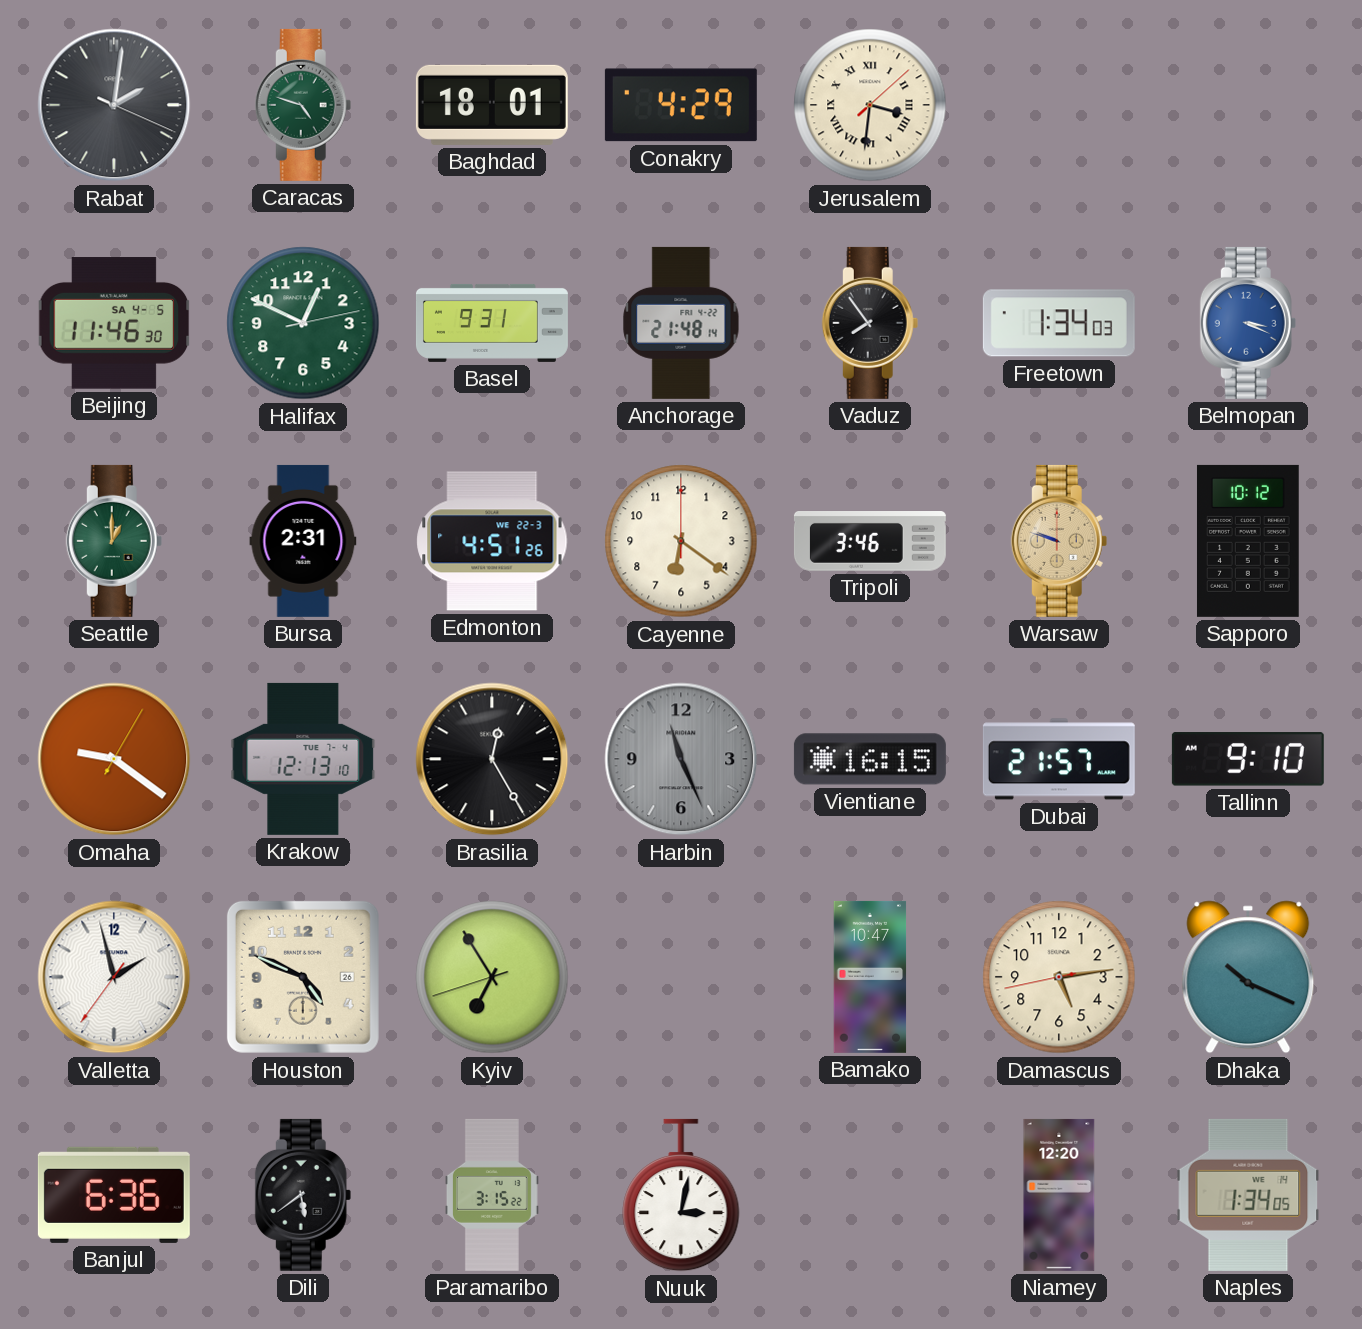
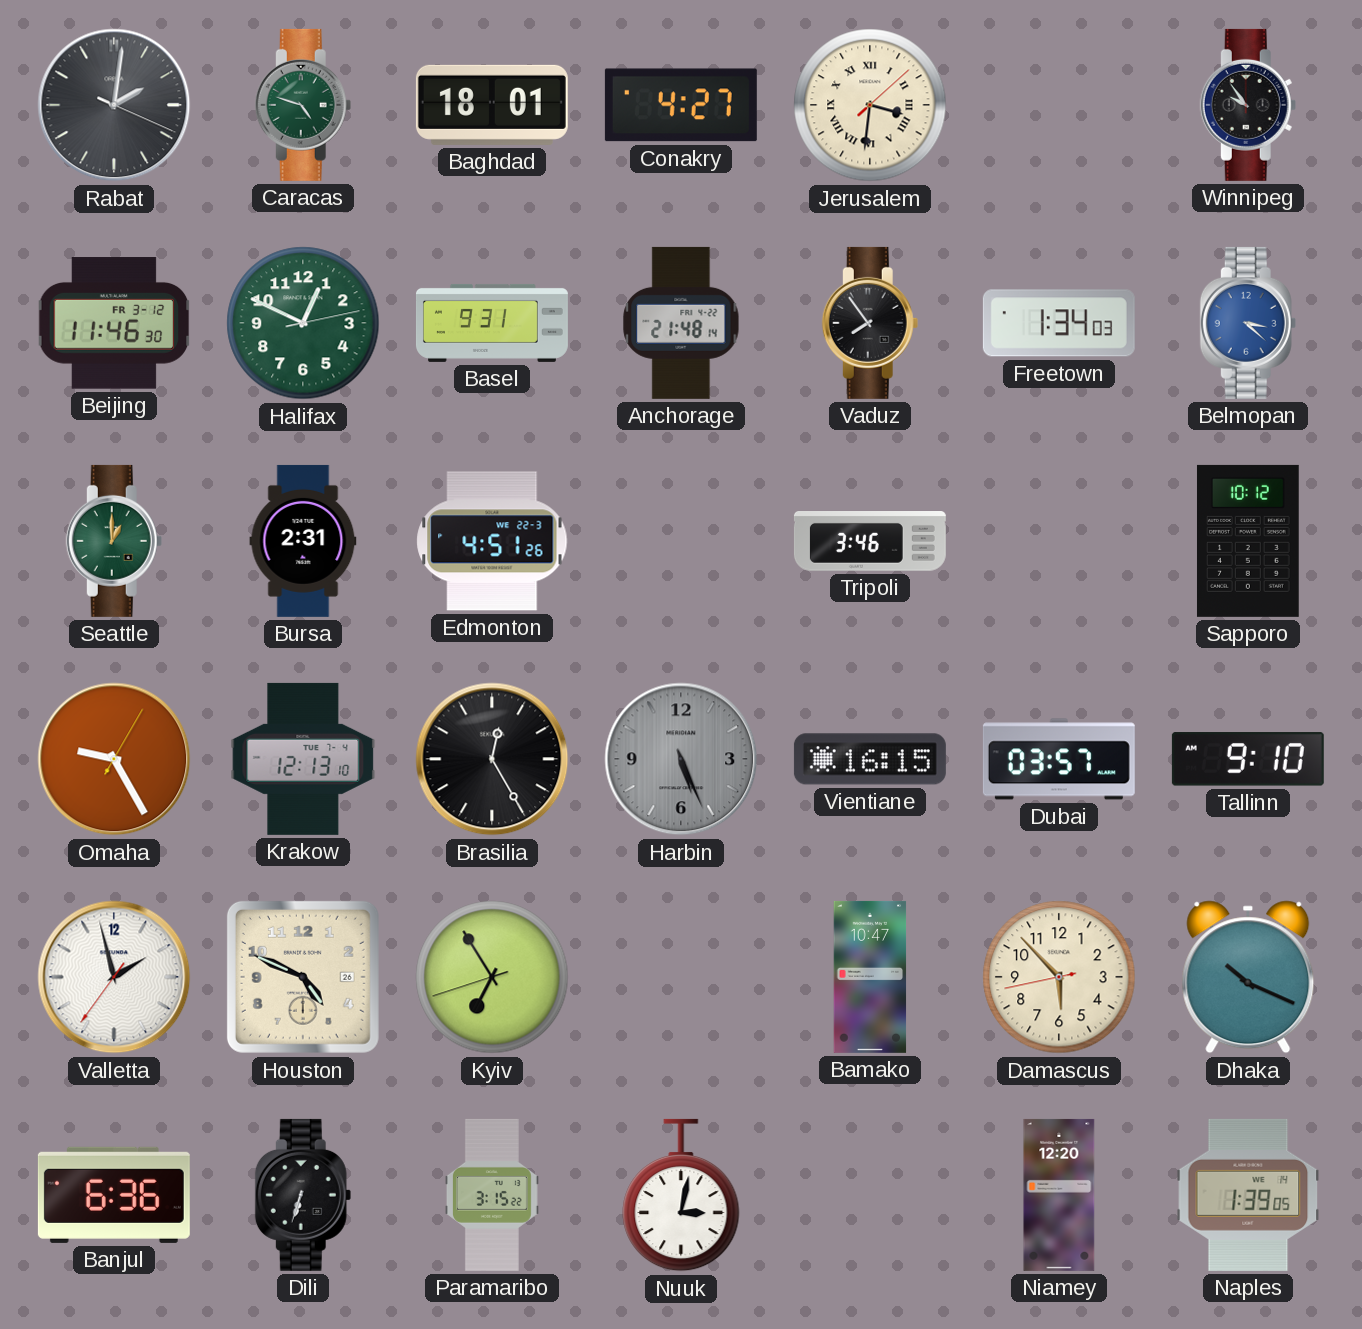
Conakry: 4:29 -> 4:27 (681, 105)
Winnipeg: none -> 9:54 (1248, 105)
Beijing date: SA 4-5 -> FR 3-12 (114, 323)
Belmopan: 3:19 -> 3:22 (1248, 323)
Cayenne: 6:21 -> none (681, 541)
Warsaw: 9:48 -> none (1059, 541)
Omaha: 9:21 -> 9:25 (114, 759)
Harbin: 11:26 -> 5:26 (681, 759)
Dubai: 21:57 -> 03:57 (1059, 759)
Damascus: 5:13 -> 5:52 (1059, 977)
Dili: 5:39 -> 6:33 (303, 1195)
Naples: 1:34 -> 1:39 (1248, 1195)
